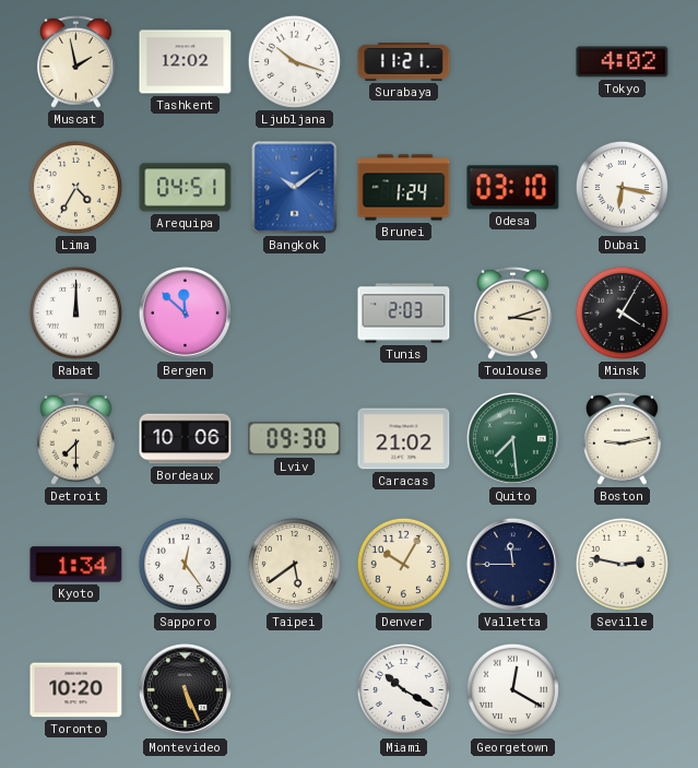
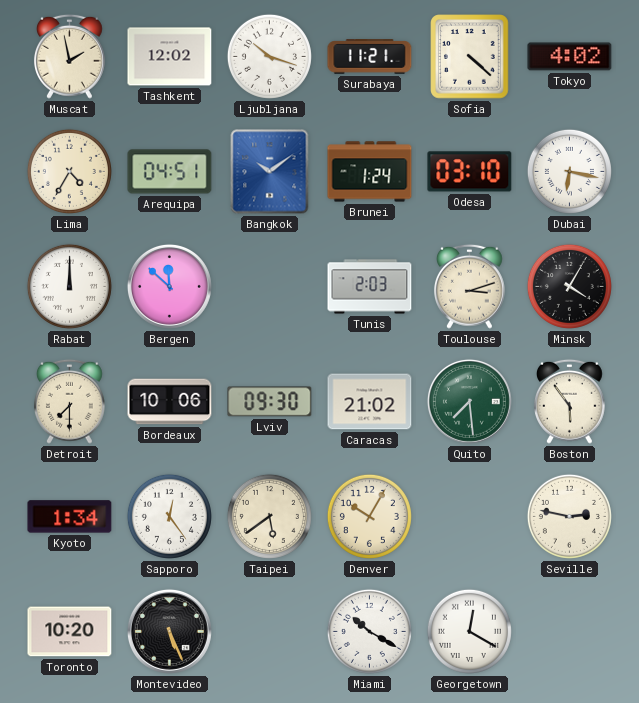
Sofia: none -> 4:22 (470, 57)
Boston: 9:13 -> 5:54 (569, 401)
Valletta: 11:45 -> none (512, 564)
